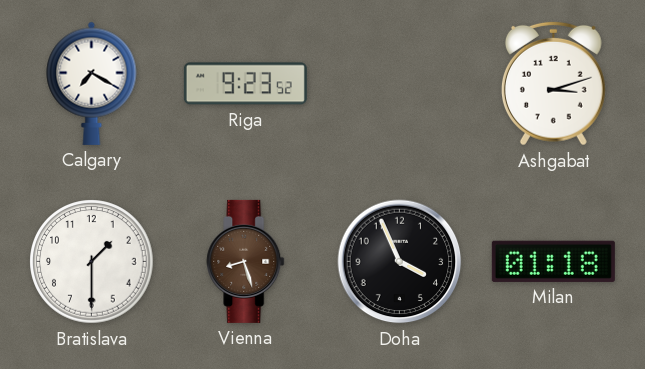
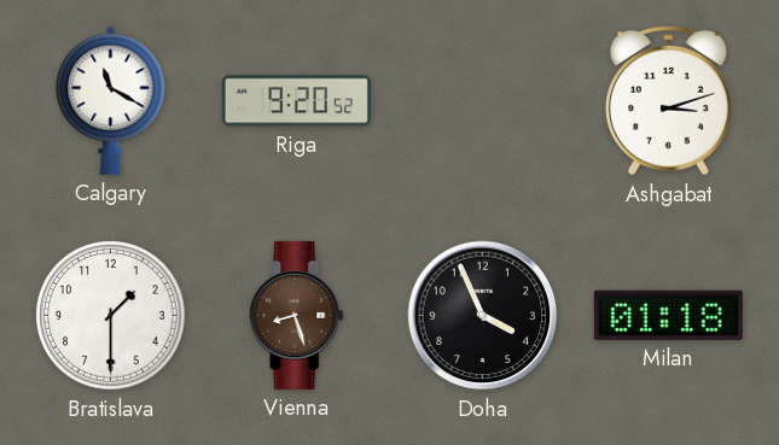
Calgary: 7:20 -> 11:20 (111, 100)
Riga: 9:23 -> 9:20 (296, 101)
